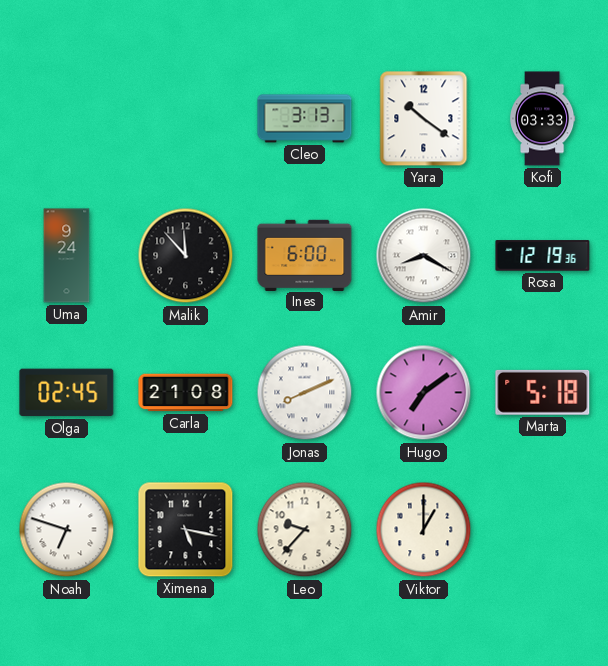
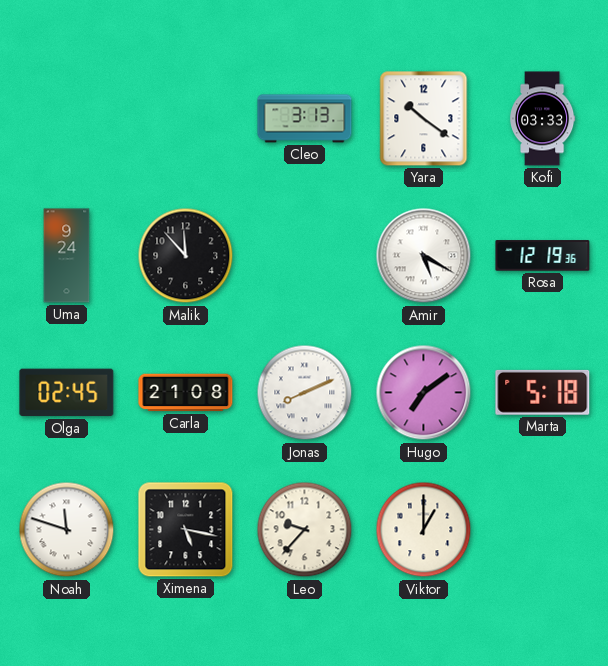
Ines: 6:00 -> none (305, 255)
Amir: 8:20 -> 5:20 (424, 256)
Noah: 6:48 -> 11:48 (67, 530)
